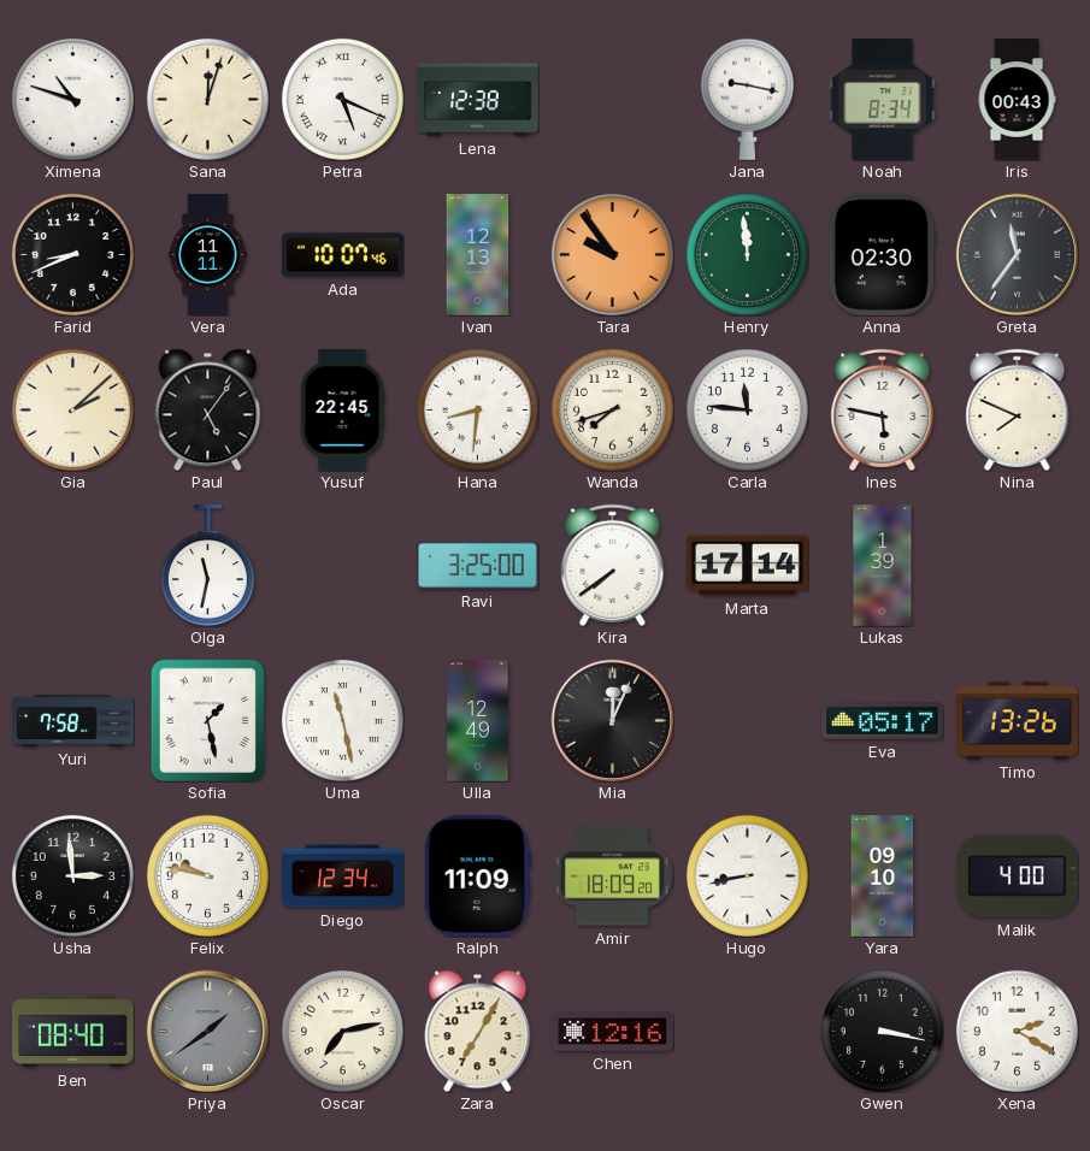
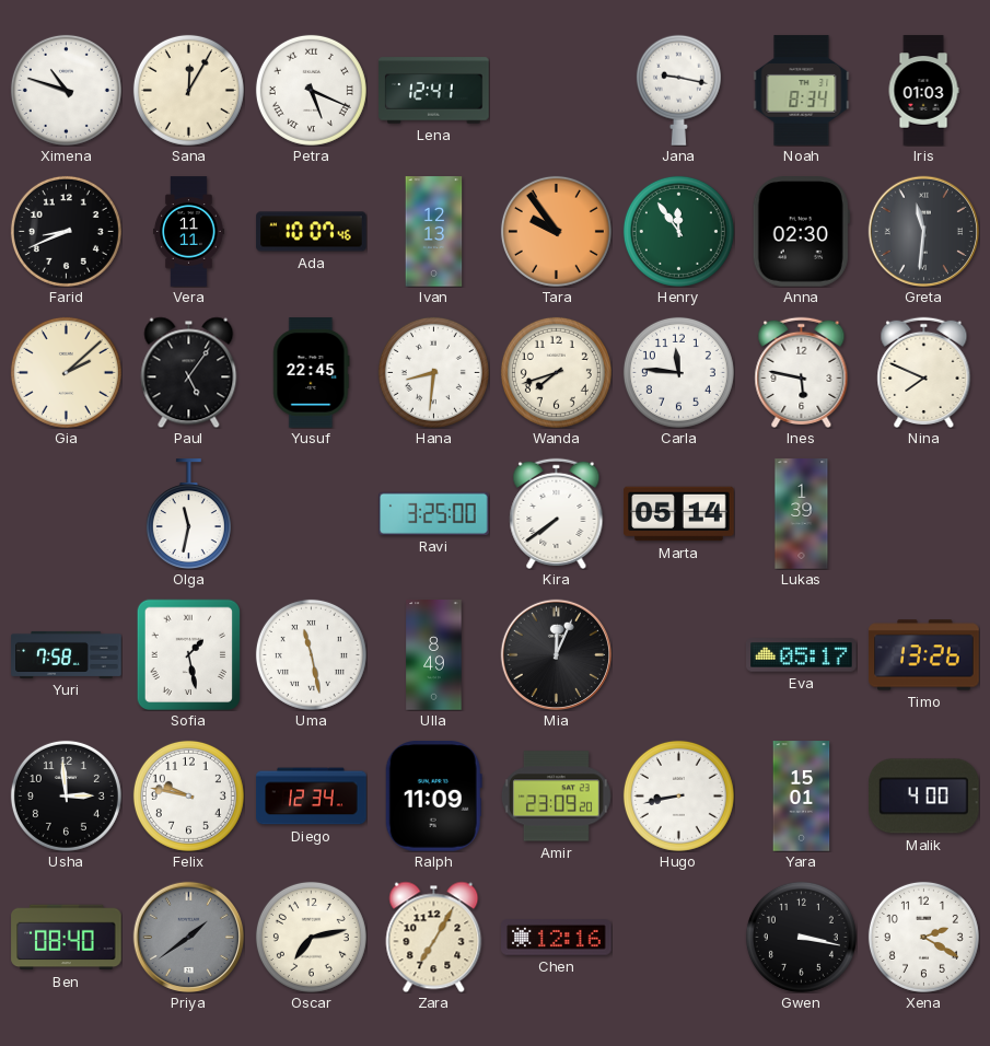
Sana: 12:03 -> 12:05 (188, 90)
Lena: 12:38 -> 12:41 (434, 91)
Iris: 00:43 -> 01:03 (923, 91)
Henry: 11:59 -> 11:54 (678, 231)
Greta: 11:36 -> 11:31 (923, 231)
Marta: 17:14 -> 05:14 (679, 514)
Ulla: 12:49 -> 8:49 (434, 655)
Amir: 18:09 -> 23:09 (557, 797)
Yara: 09:10 -> 15:01 (802, 797)
